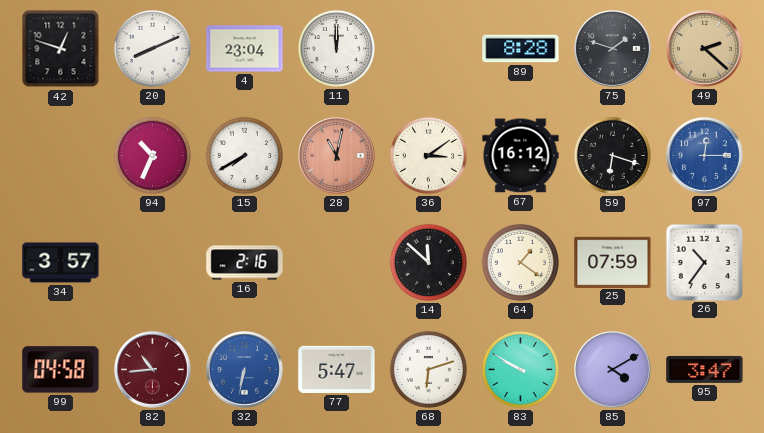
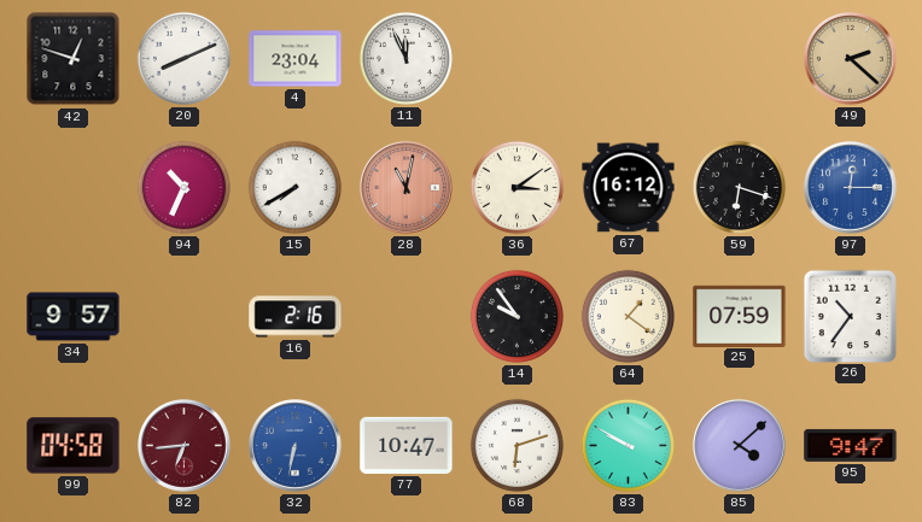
11: 12:00 -> 11:56 (405, 58)
89: 8:28 -> none (521, 49)
75: 1:48 -> none (613, 49)
34: 3:57 -> 9:57 (74, 317)
14: 11:52 -> 9:54 (517, 316)
82: 10:44 -> 6:44 (185, 446)
77: 5:47 -> 10:47 (407, 445)
85: 4:10 -> 4:08 (740, 446)
95: 3:47 -> 9:47 (851, 445)
